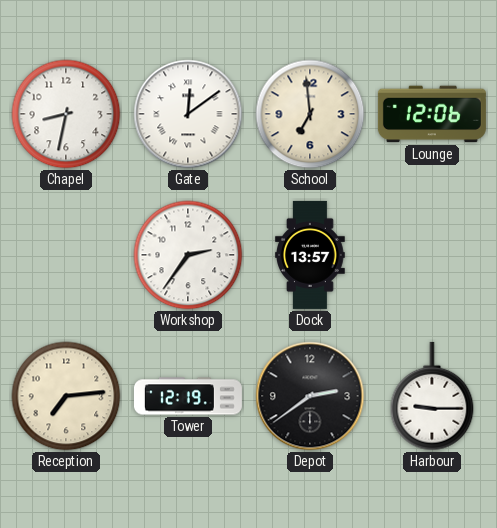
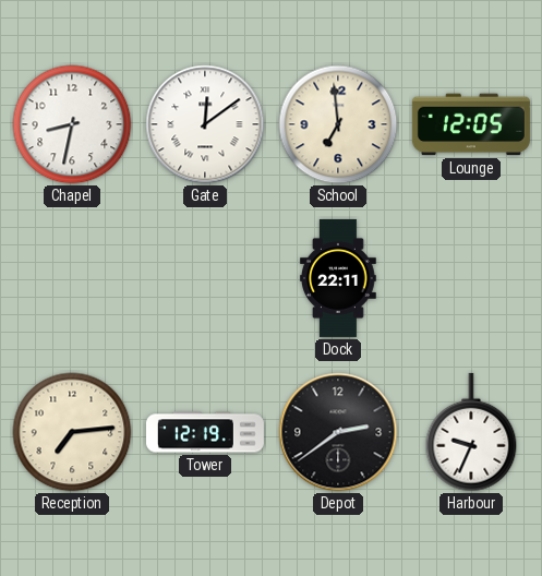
Lounge: 12:06 -> 12:05 (471, 124)
Workshop: 2:36 -> none (188, 255)
Dock: 13:57 -> 22:11 (339, 278)
Harbour: 9:15 -> 9:34 (471, 432)
